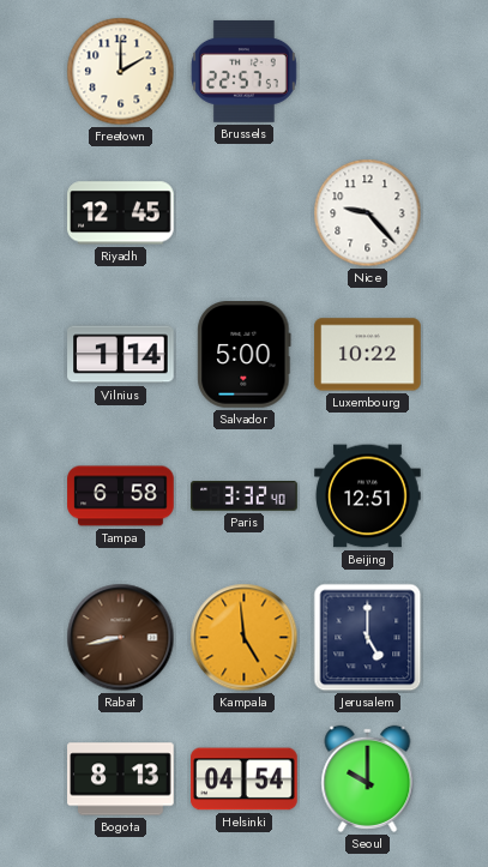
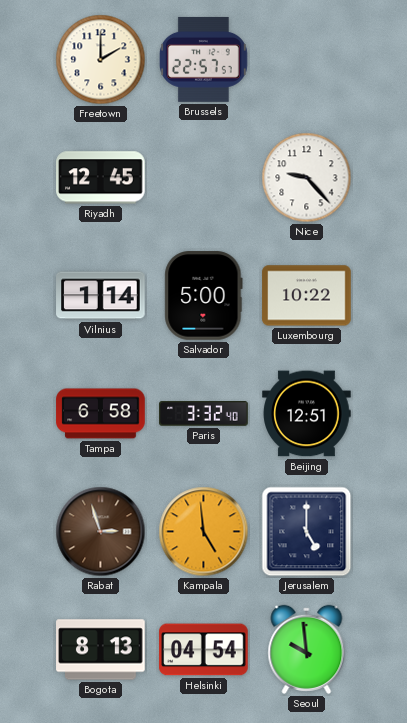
Rabat: 8:43 -> 2:57 (101, 532)
Seoul: 10:00 -> 9:59 (307, 649)
